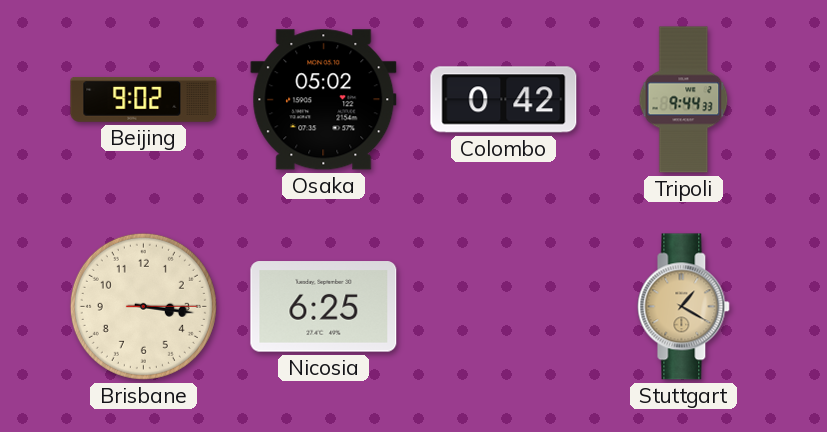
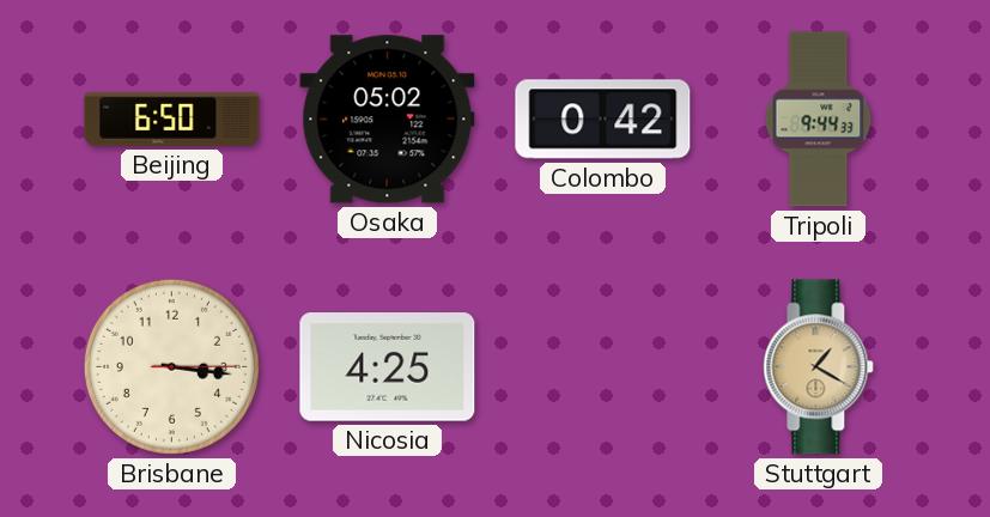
Beijing: 9:02 -> 6:50 (172, 120)
Nicosia: 6:25 -> 4:25 (388, 367)
